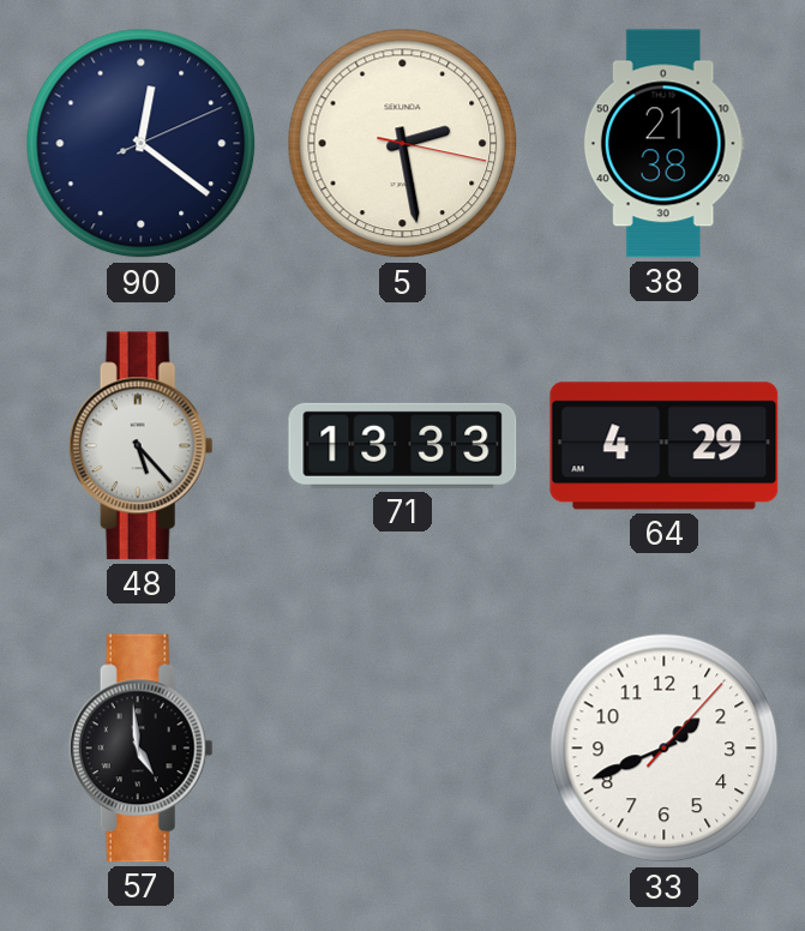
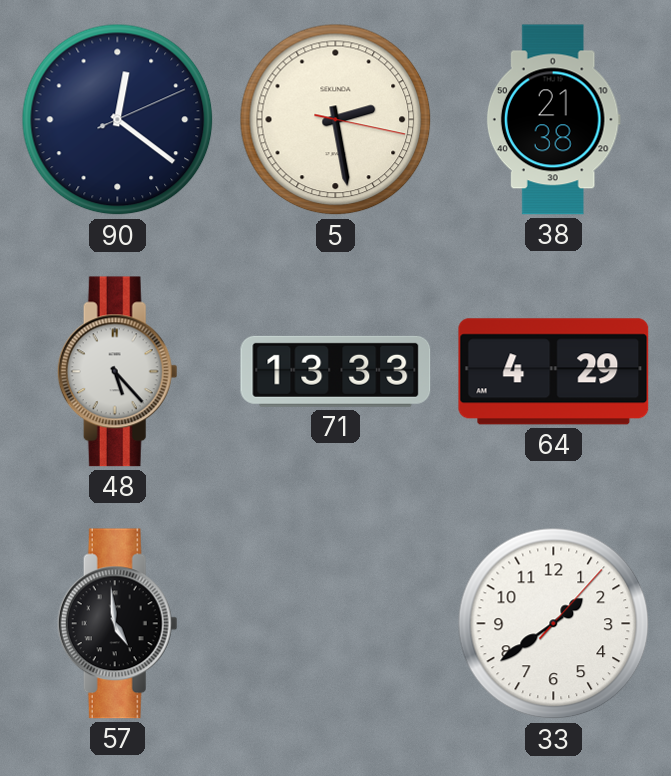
33: 1:41 -> 1:39 (554, 624)
